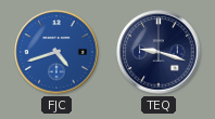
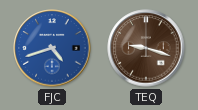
TEQ dial: navy -> brown (146, 48)
